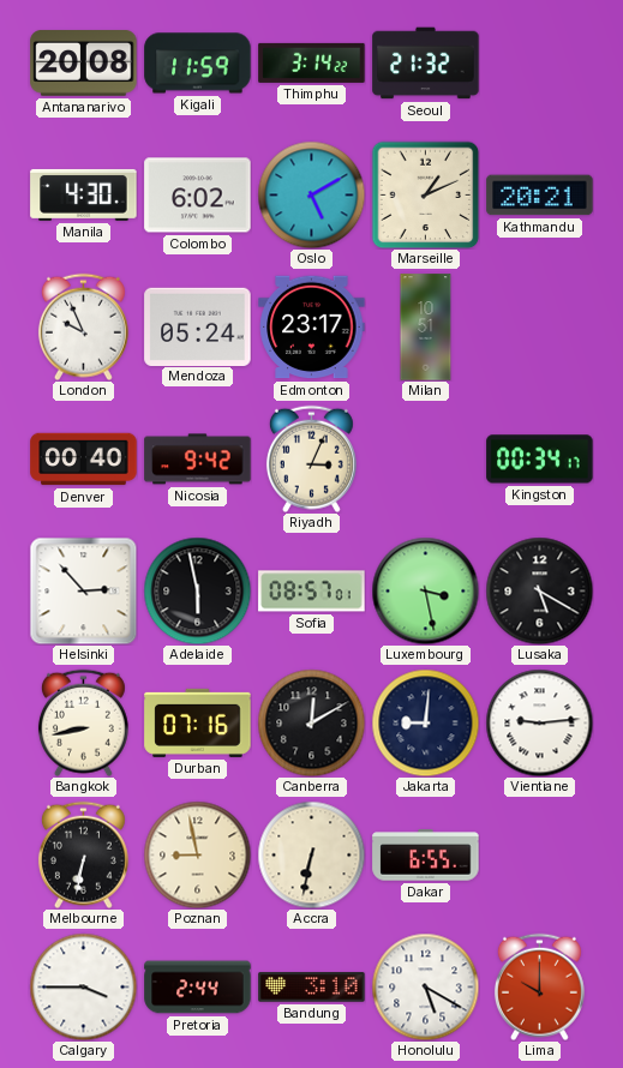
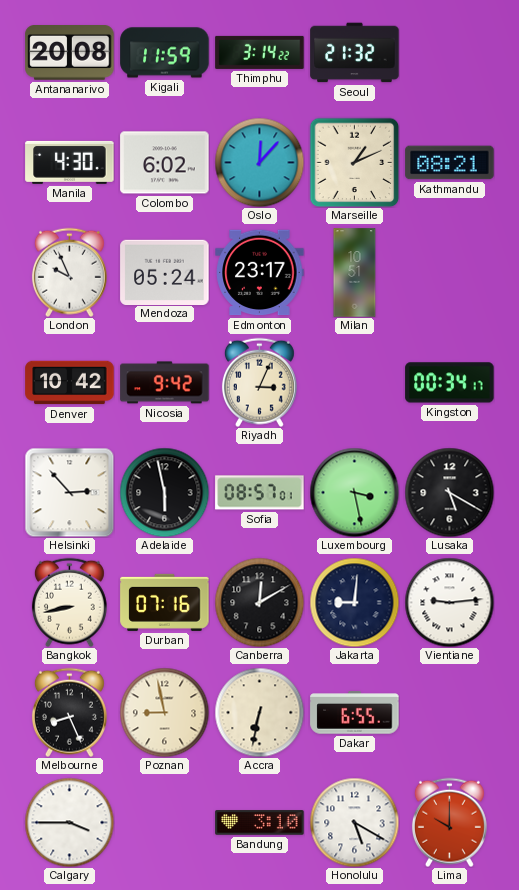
Oslo: 5:10 -> 12:07 (259, 162)
Kathmandu: 20:21 -> 08:21 (450, 163)
Denver: 00:40 -> 10:42 (70, 383)
Melbourne: 6:32 -> 8:26 (69, 712)
Pretoria: 2:44 -> none (198, 988)
